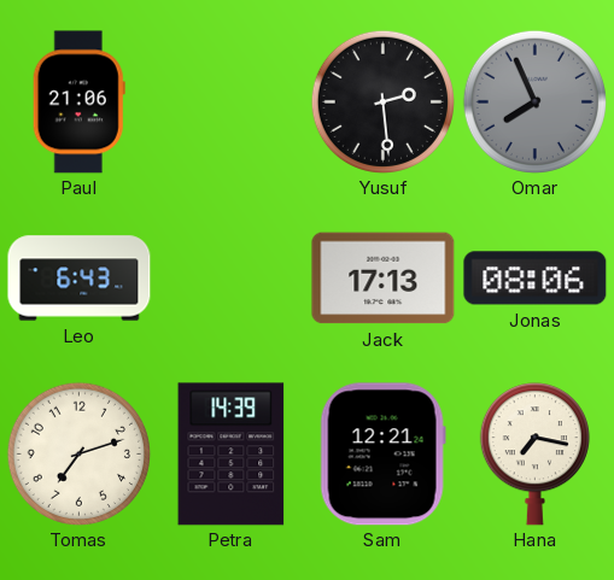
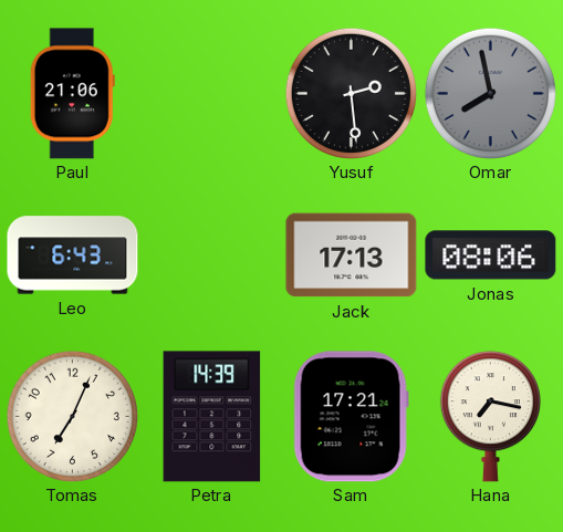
Omar: 7:56 -> 7:58 (490, 93)
Tomas: 7:12 -> 7:04 (72, 416)
Sam: 12:21 -> 17:21 (351, 417)
